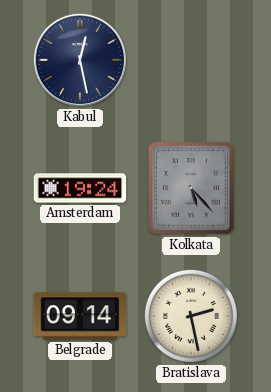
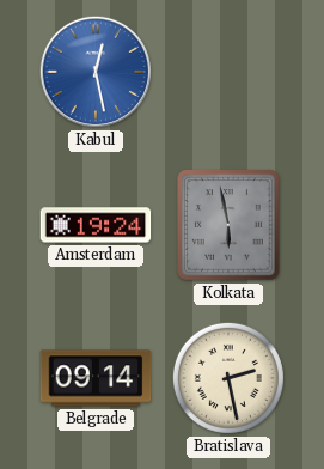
Kabul dial: navy -> blue (96, 72)
Kolkata: 5:23 -> 5:58 (228, 225)
